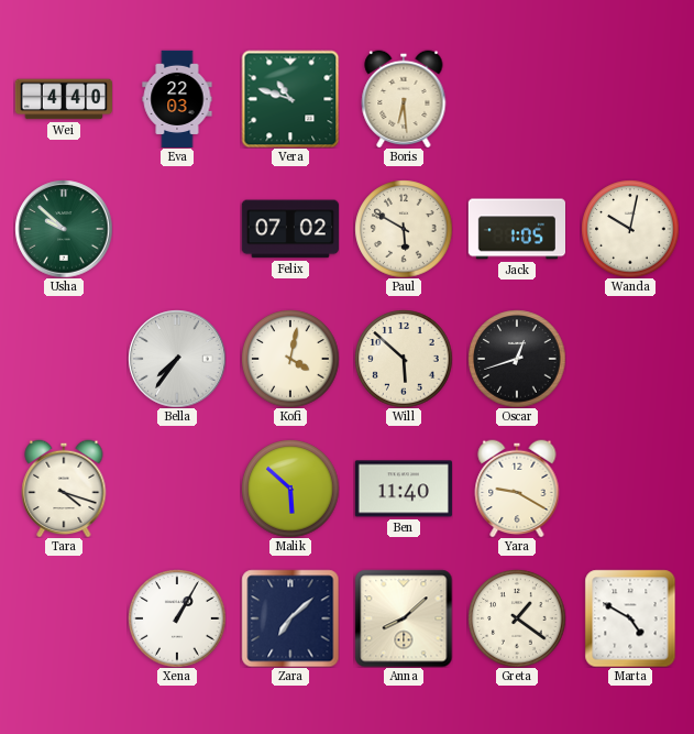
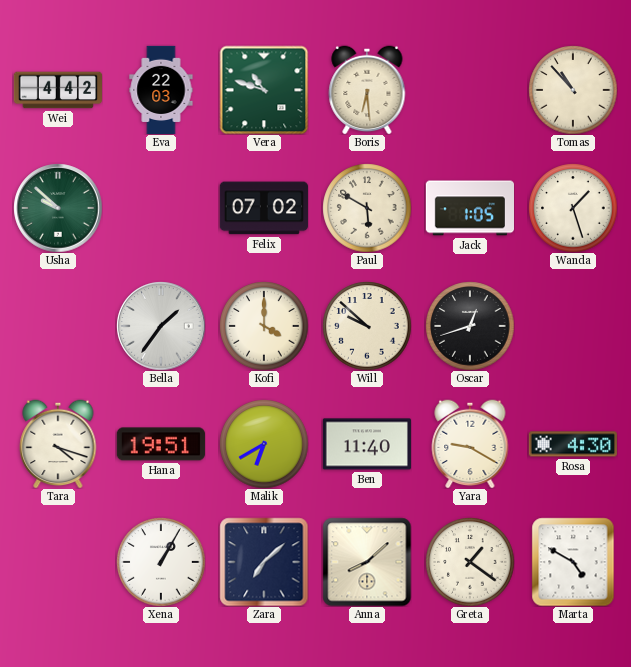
Wei: 4:40 -> 4:42 (57, 90)
Tomas: none -> 10:53 (573, 90)
Wanda: 10:02 -> 1:27 (573, 208)
Bella: 7:36 -> 1:36 (161, 326)
Kofi: 4:02 -> 4:00 (264, 326)
Will: 5:52 -> 9:52 (367, 326)
Hana: none -> 19:51 (161, 444)
Malik: 5:52 -> 6:40 (264, 444)
Rosa: none -> 4:30 (573, 444)
